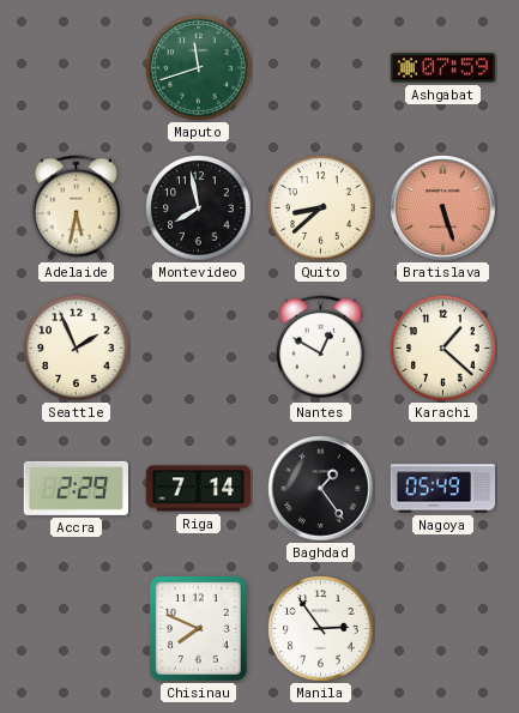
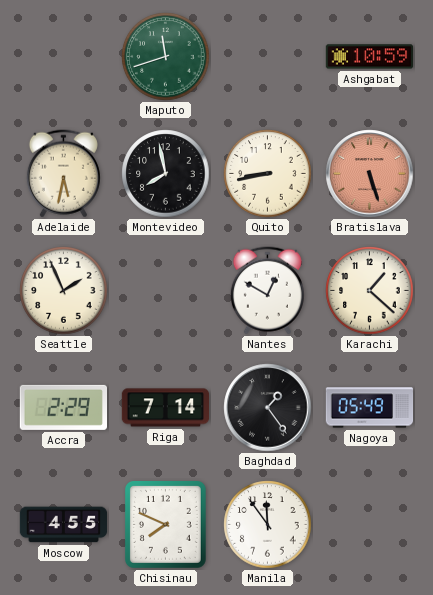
Ashgabat: 07:59 -> 10:59 (370, 57)
Quito: 8:38 -> 8:43 (268, 174)
Moscow: none -> 4:55 (64, 525)
Manila: 2:54 -> 11:54 (268, 525)
